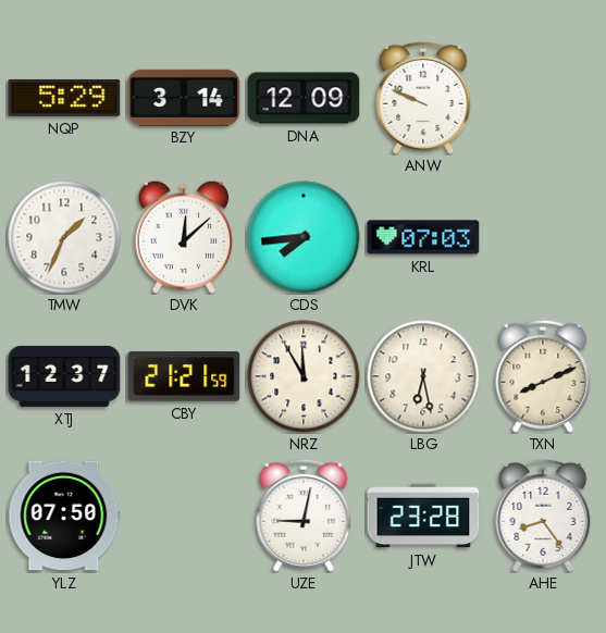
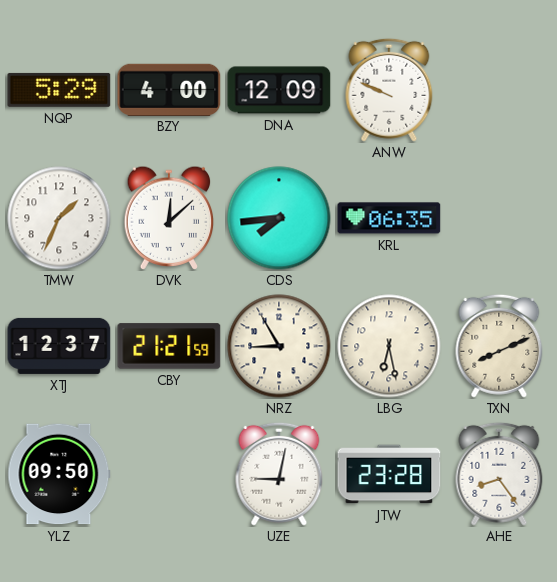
BZY: 3:14 -> 4:00 (169, 89)
KRL: 07:03 -> 06:35 (389, 218)
NRZ: 11:55 -> 8:55 (279, 346)
YLZ: 07:50 -> 09:50 (59, 474)
